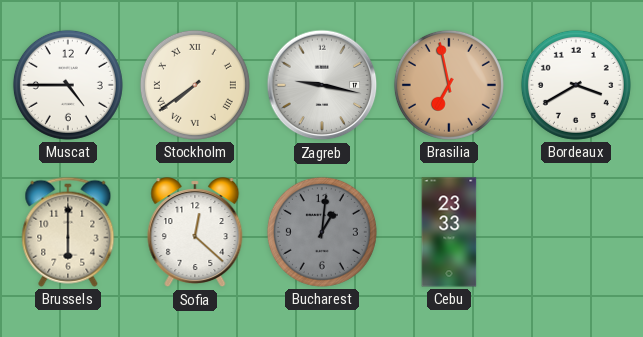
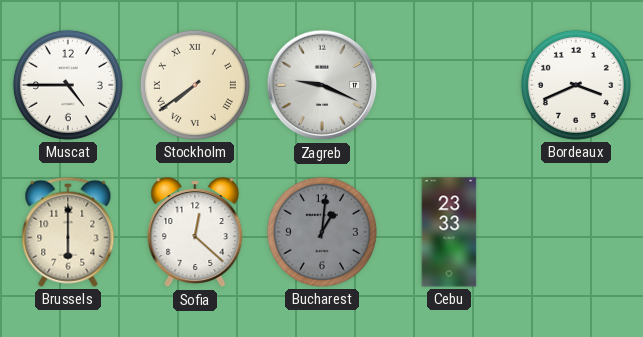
Zagreb: 9:17 -> 9:19 (322, 85)
Brasilia: 6:58 -> none (449, 85)
Bordeaux: 3:40 -> 3:41 (576, 85)
